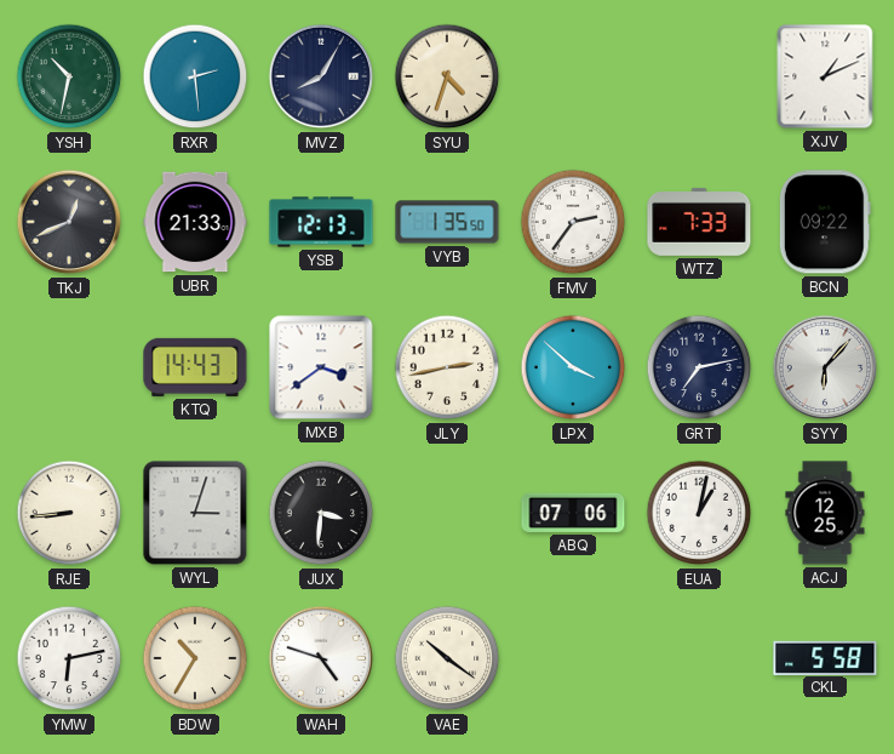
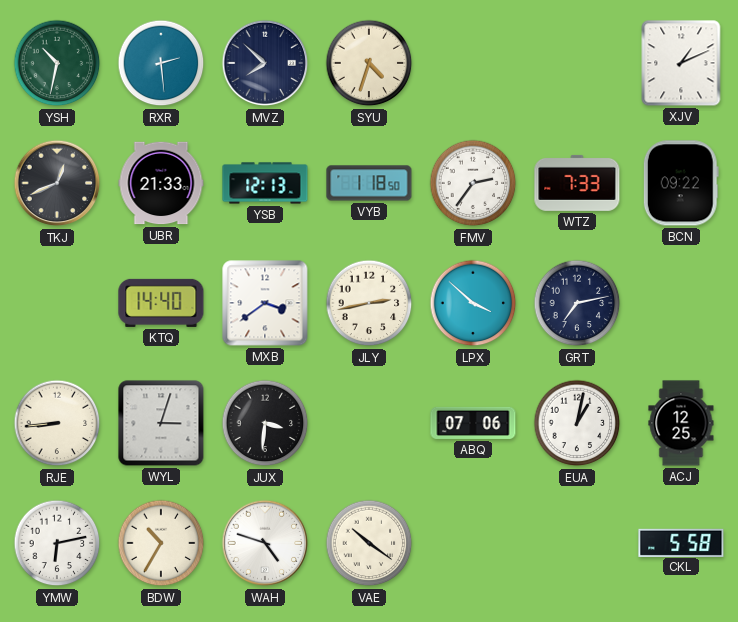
MVZ: 8:05 -> 7:52 (265, 63)
VYB: 1:35 -> 1:18 (369, 183)
KTQ: 14:43 -> 14:40 (161, 303)
SYY: 6:07 -> none (825, 367)
